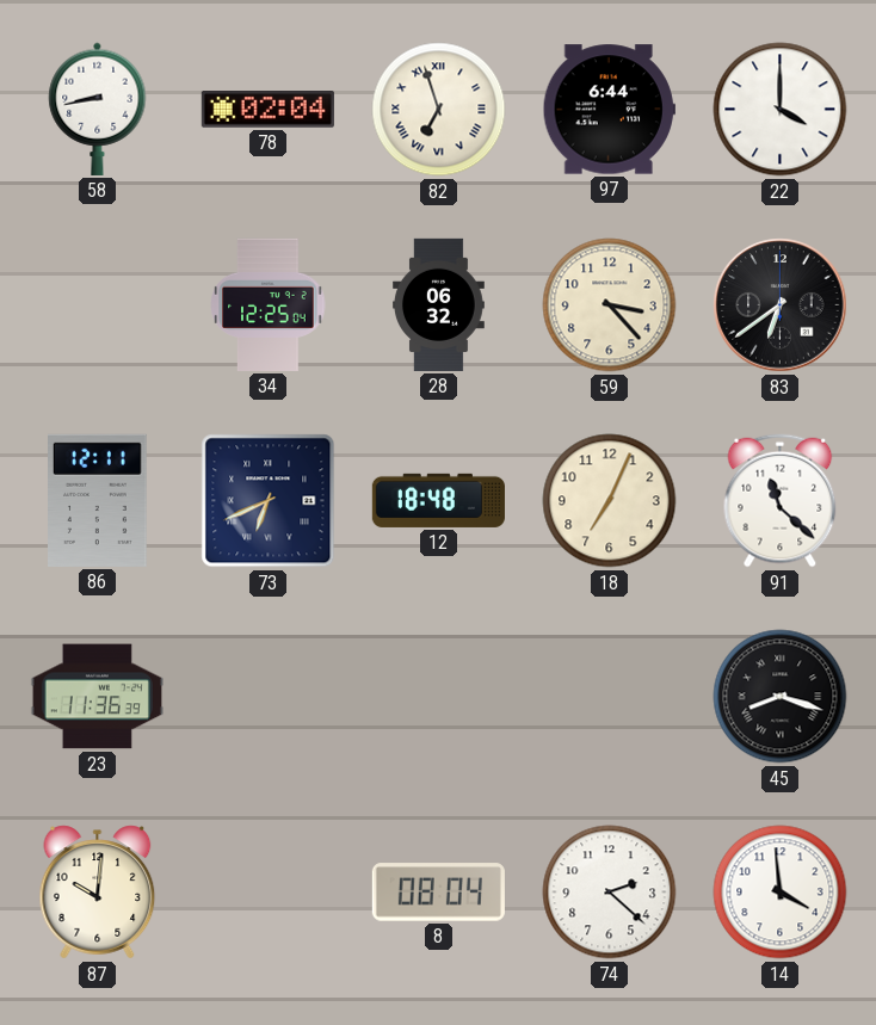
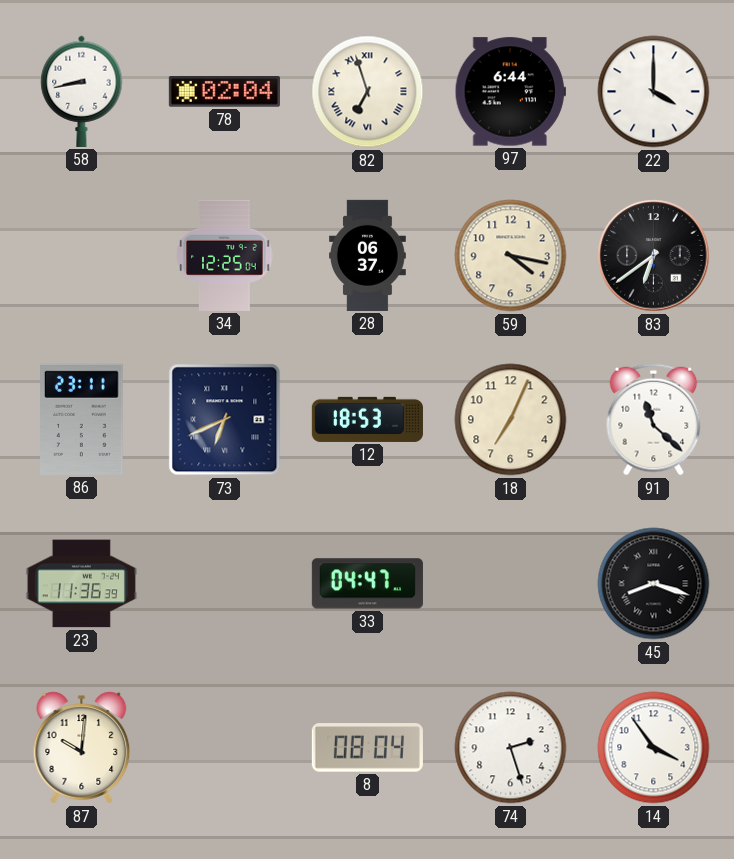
28: 06:32 -> 06:37 (368, 255)
59: 3:23 -> 4:17 (511, 256)
86: 12:11 -> 23:11 (82, 419)
12: 18:48 -> 18:53 (367, 419)
33: none -> 04:47 (367, 584)
74: 2:22 -> 2:27 (511, 748)
14: 3:59 -> 3:54 (654, 748)
